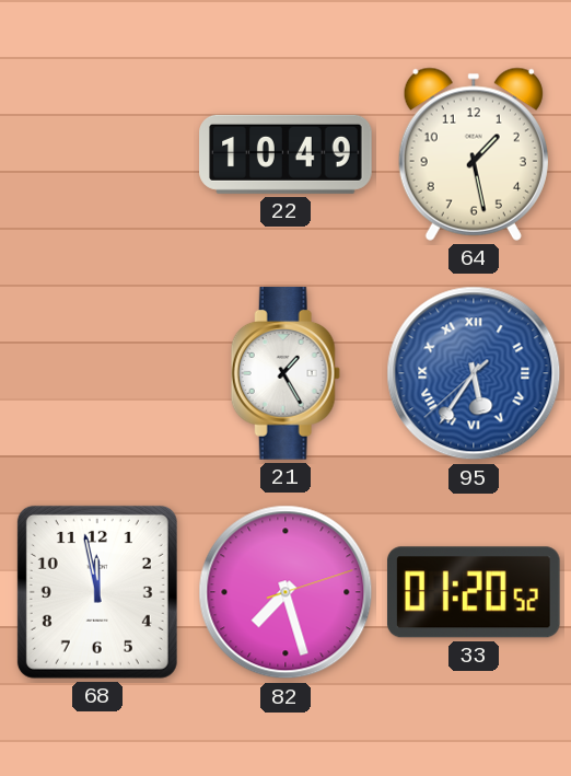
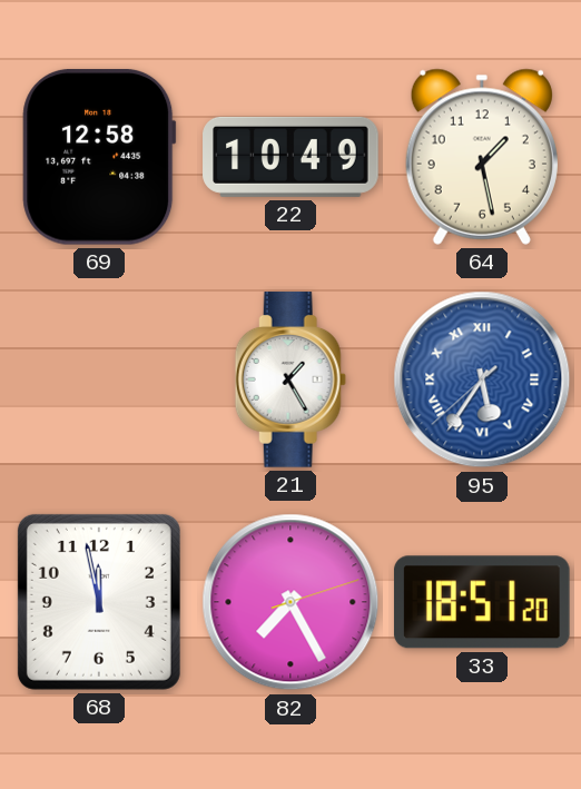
69: none -> 12:58 (99, 157)
82: 7:27 -> 7:25 (290, 602)
33: 01:20 -> 18:51 (482, 602)
